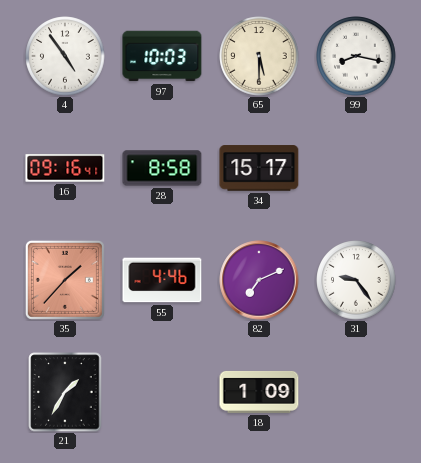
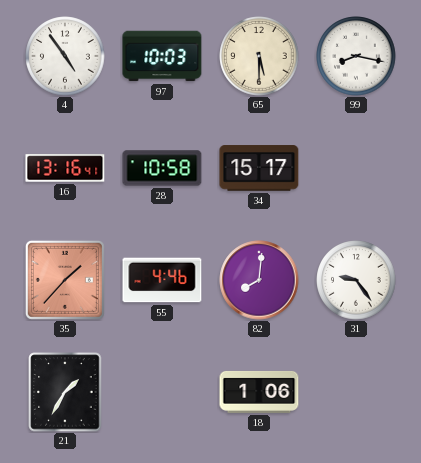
16: 09:16 -> 13:16 (65, 168)
28: 8:58 -> 10:58 (162, 168)
82: 7:11 -> 8:01 (259, 280)
18: 1:09 -> 1:06 (259, 392)
